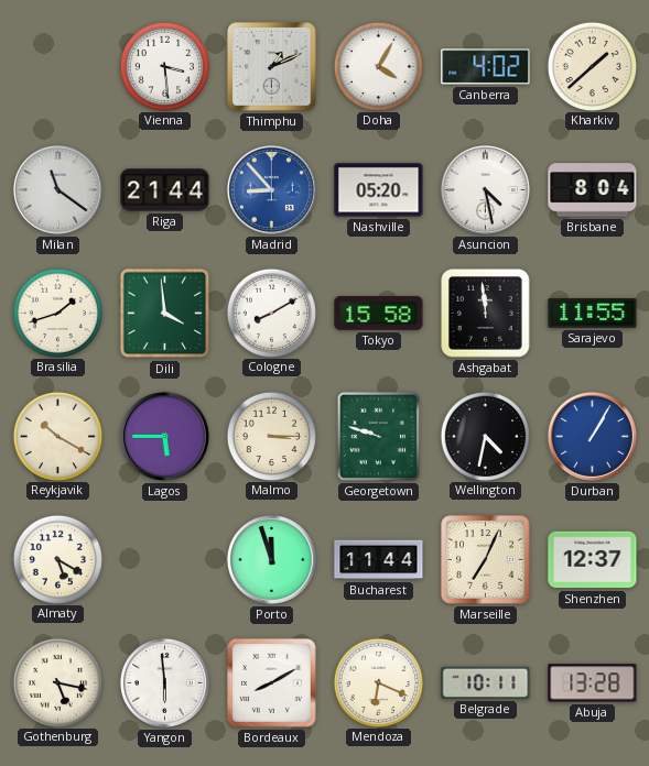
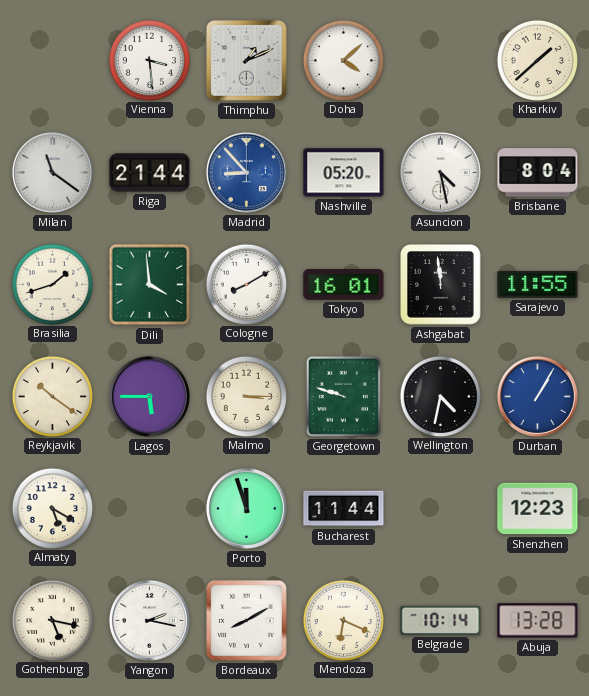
Doha: 4:05 -> 4:08 (343, 60)
Canberra: 4:02 -> none (486, 67)
Tokyo: 15:58 -> 16:01 (344, 285)
Reykjavik: 10:20 -> 10:21 (52, 396)
Marseille: 7:04 -> none (486, 560)
Shenzhen: 12:37 -> 12:23 (538, 509)
Yangon: 5:59 -> 2:17 (149, 620)
Belgrade: 10:11 -> 10:14 (441, 620)
